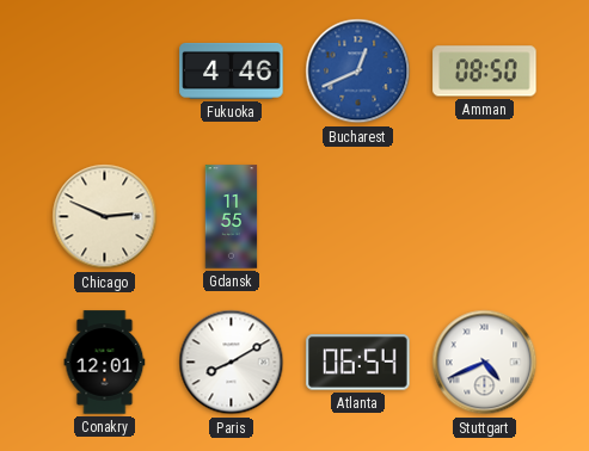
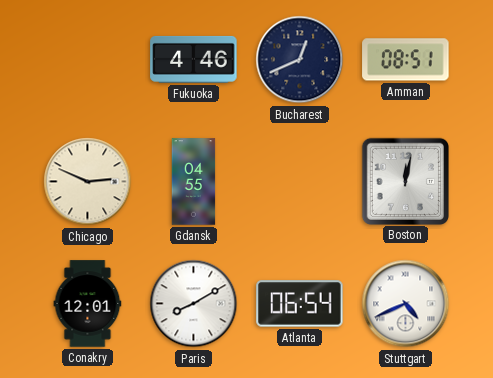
Bucharest dial: blue -> navy (300, 60)
Amman: 08:50 -> 08:51 (406, 60)
Gdansk: 11:55 -> 04:55 (194, 182)
Boston: none -> 12:02 (405, 181)
